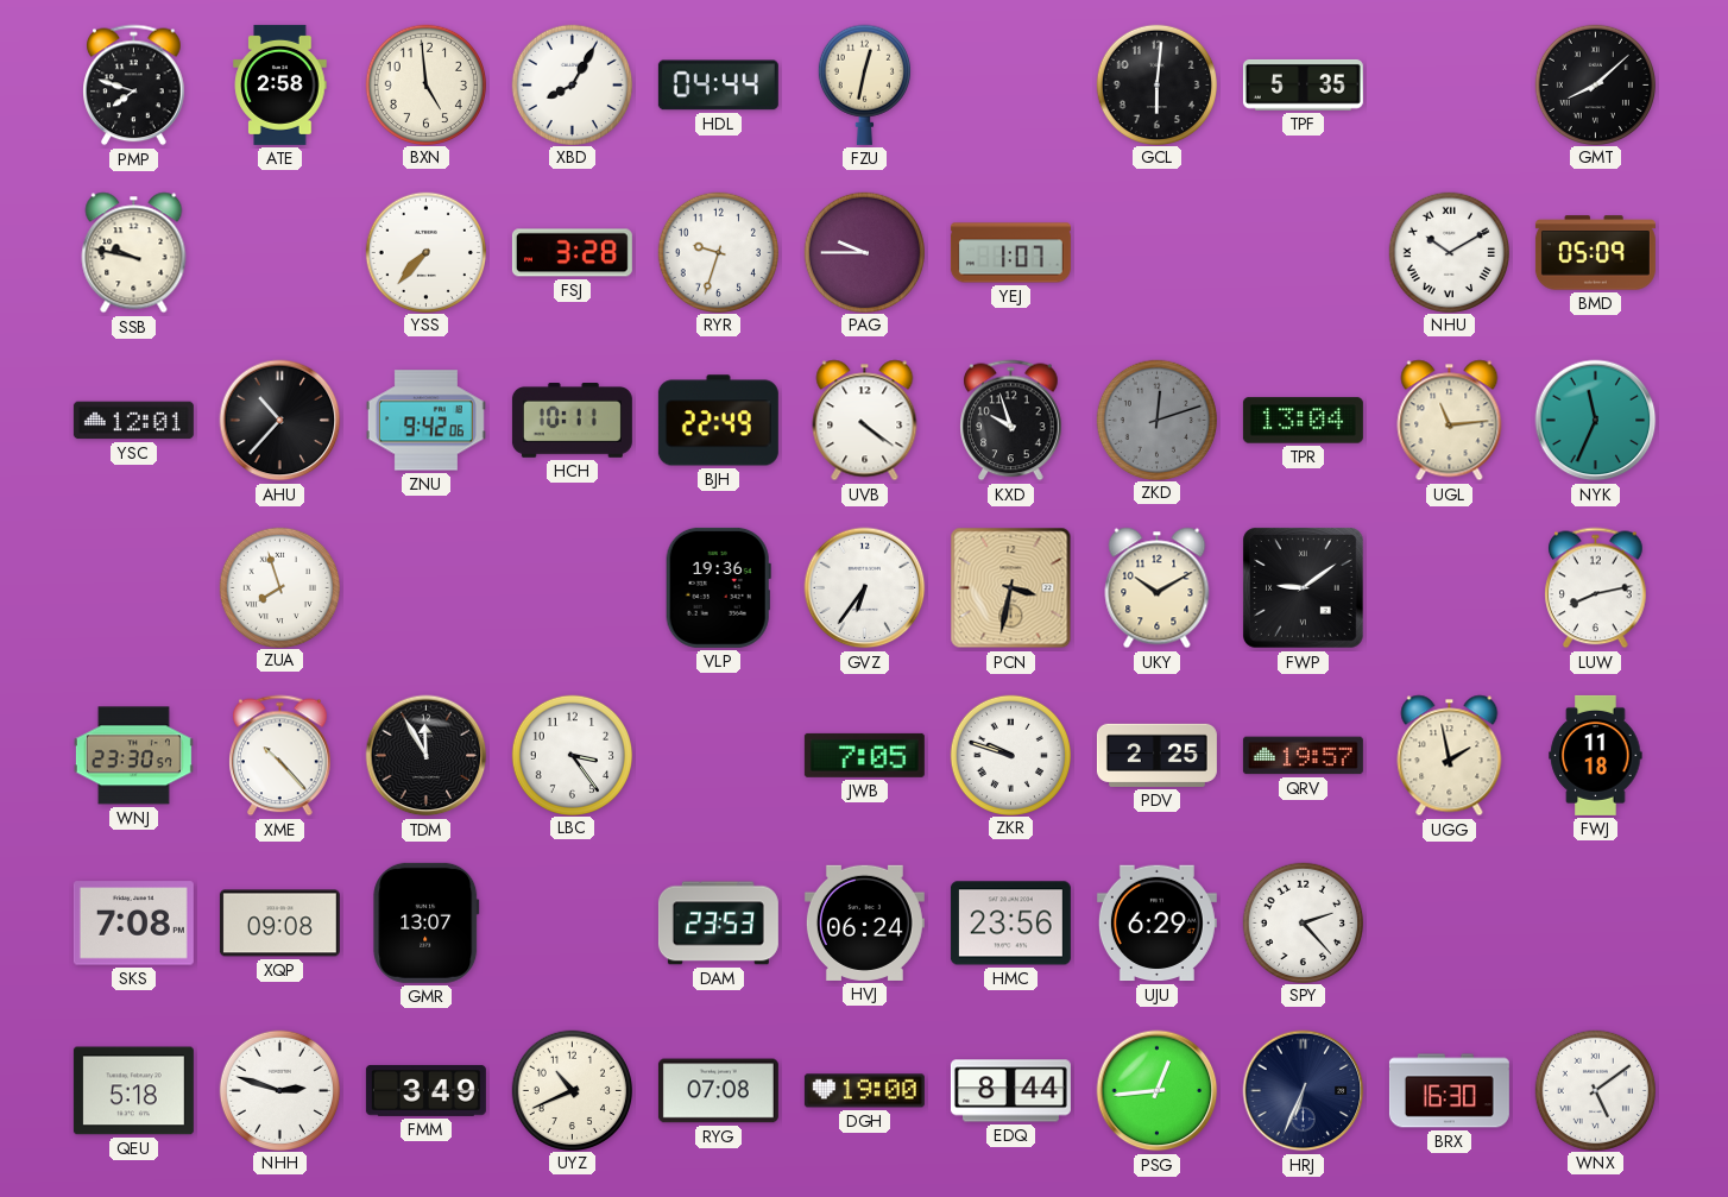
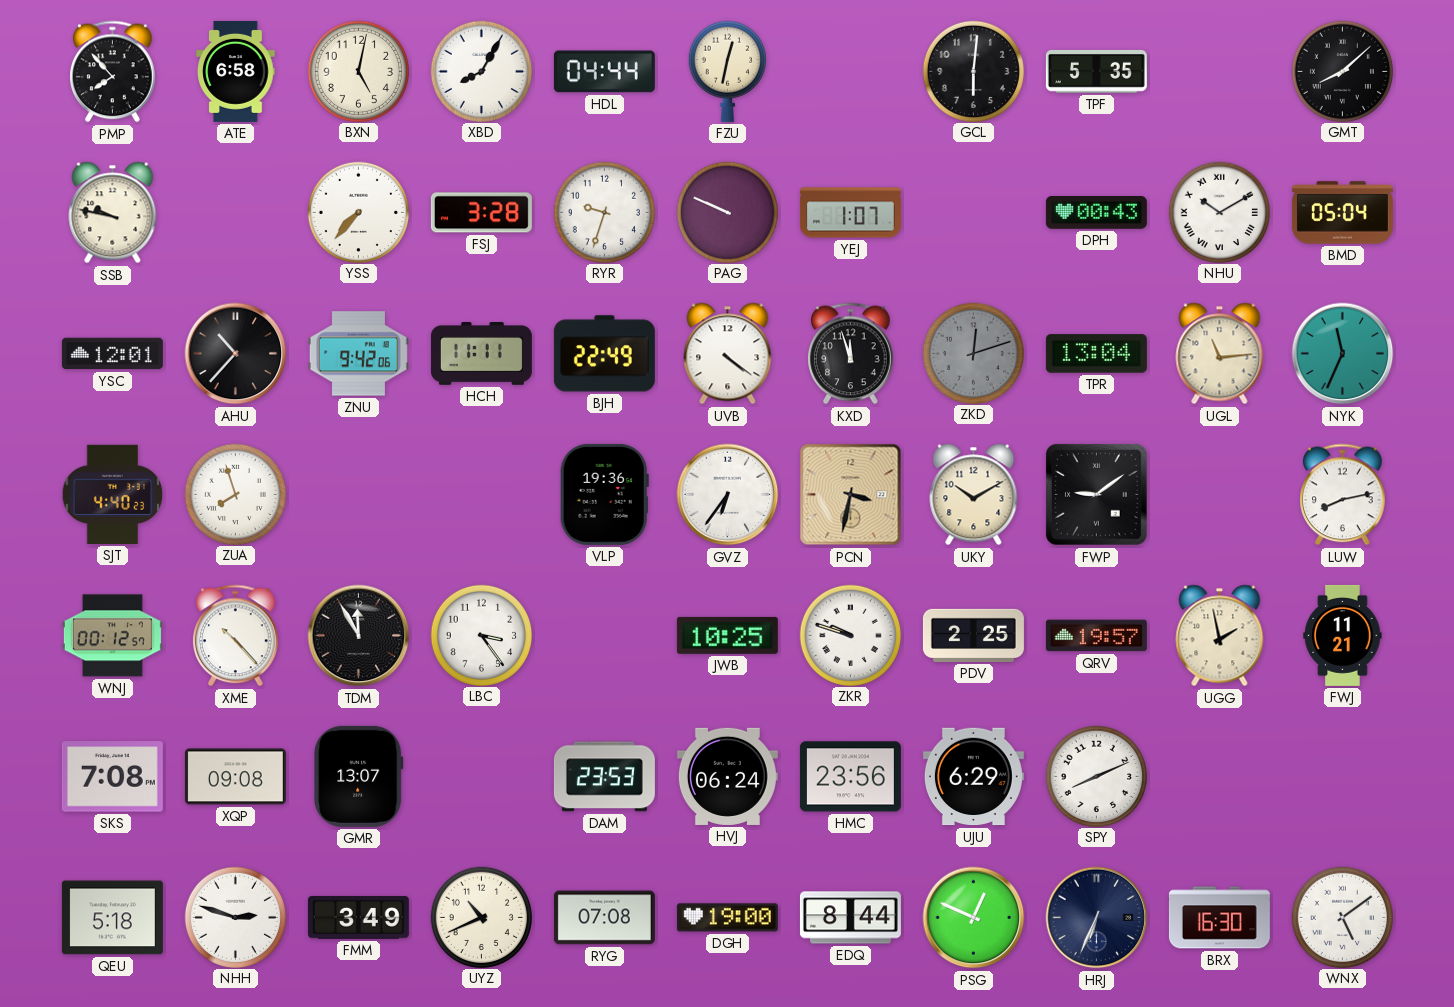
PMP: 7:48 -> 7:53 (113, 72)
ATE: 2:58 -> 6:58 (236, 71)
BXN: 4:59 -> 5:02 (358, 71)
PAG: 9:45 -> 9:49 (727, 212)
DPH: none -> 00:43 (1096, 213)
BMD: 05:09 -> 05:04 (1342, 213)
HCH: 10:11 -> 11:11 (481, 354)
KXD: 9:57 -> 11:57 (851, 354)
SJT: none -> 4:40 (113, 494)
WNJ: 23:30 -> 00:12 (112, 636)
JWB: 7:05 -> 10:25 (727, 635)
FWJ: 11:18 -> 11:21 (1343, 635)
SPY: 2:23 -> 8:11 (1096, 776)
PSG: 12:44 -> 12:49 (974, 918)
